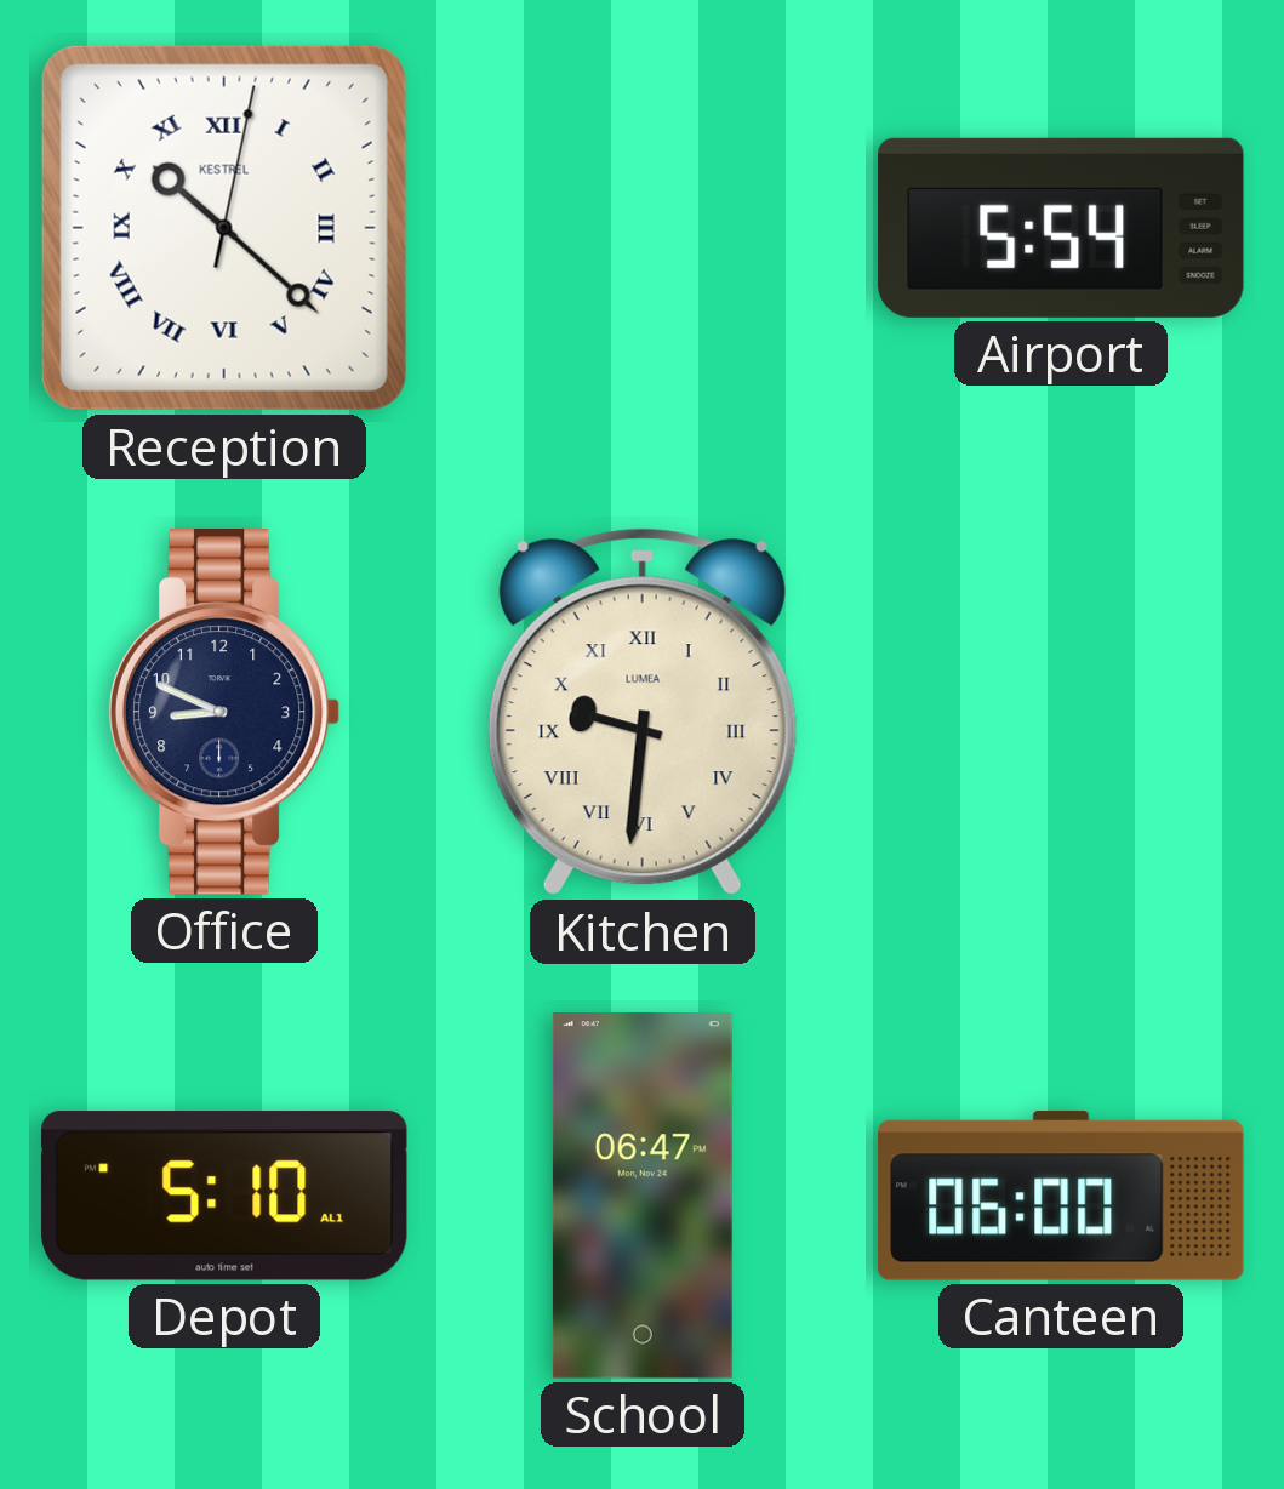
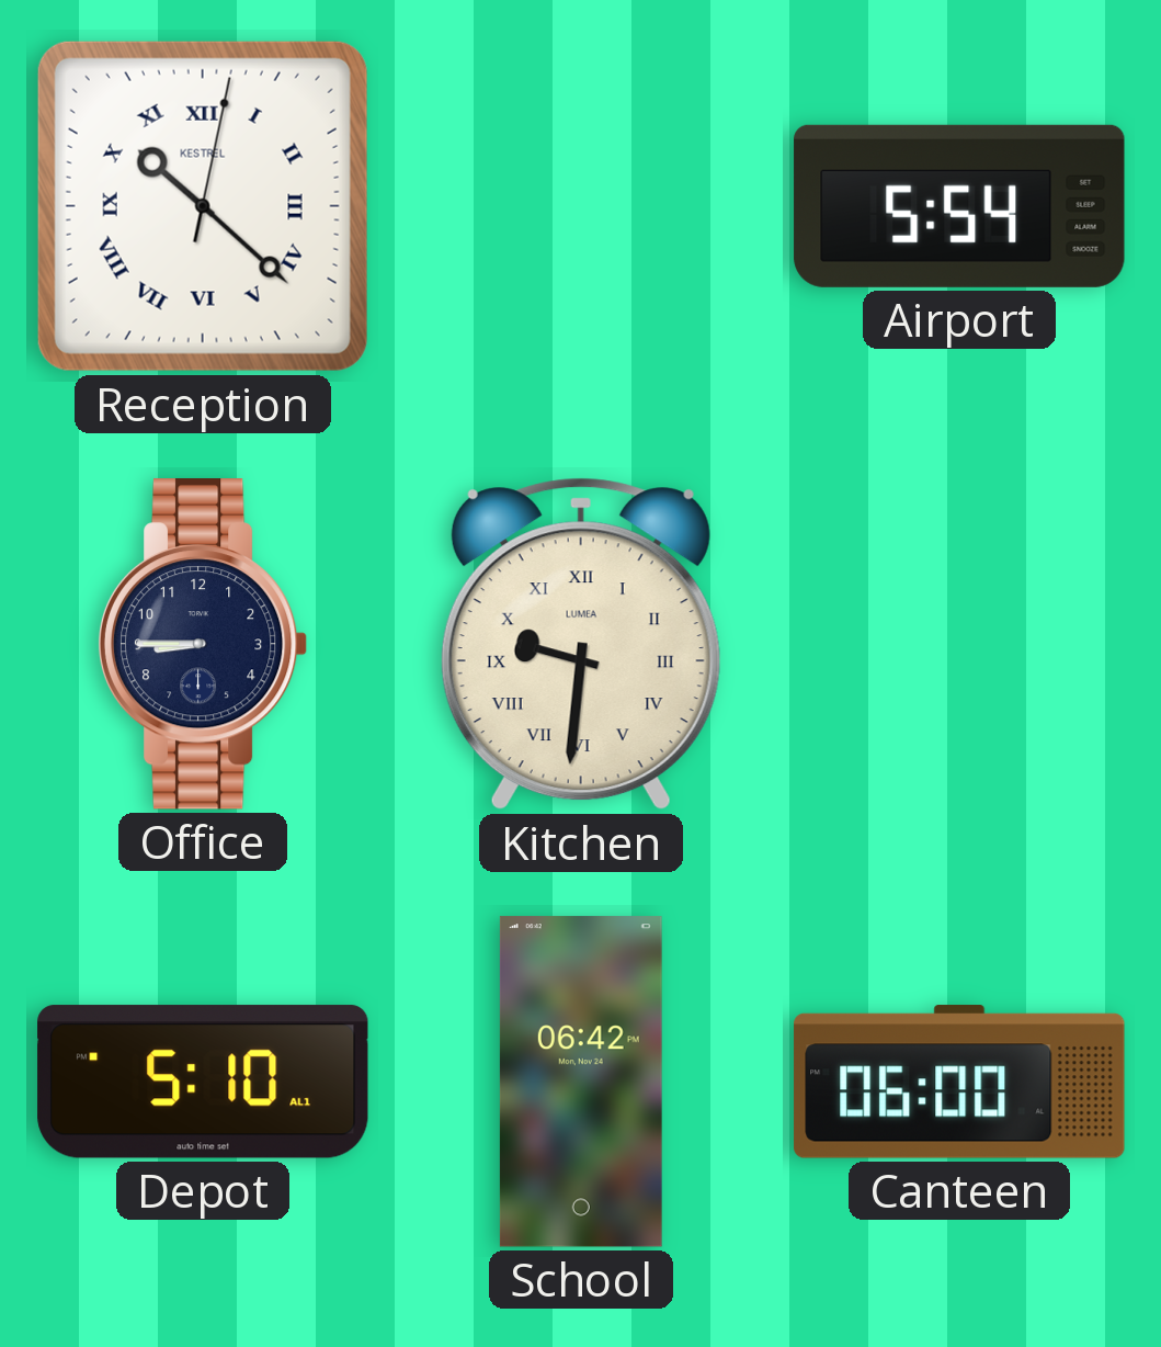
Office: 8:49 -> 8:45 (203, 645)
School: 06:47 -> 06:42 (581, 1082)
